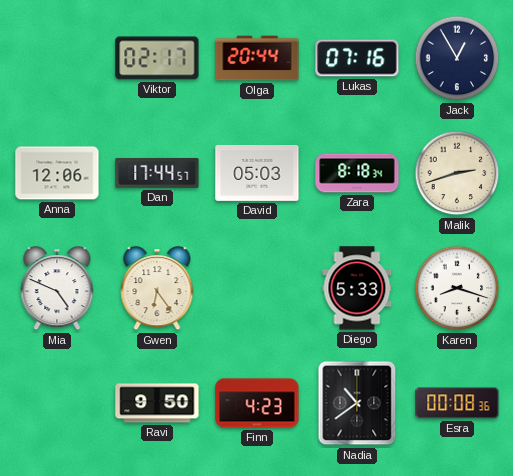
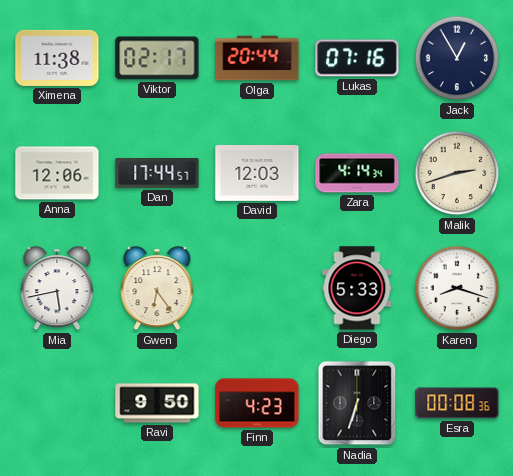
Ximena: none -> 11:38 (57, 58)
David: 05:03 -> 12:03 (257, 174)
Zara: 8:18 -> 4:14 (357, 173)
Mia: 4:49 -> 5:43 (57, 289)
Nadia: 10:39 -> 6:33 (357, 403)
